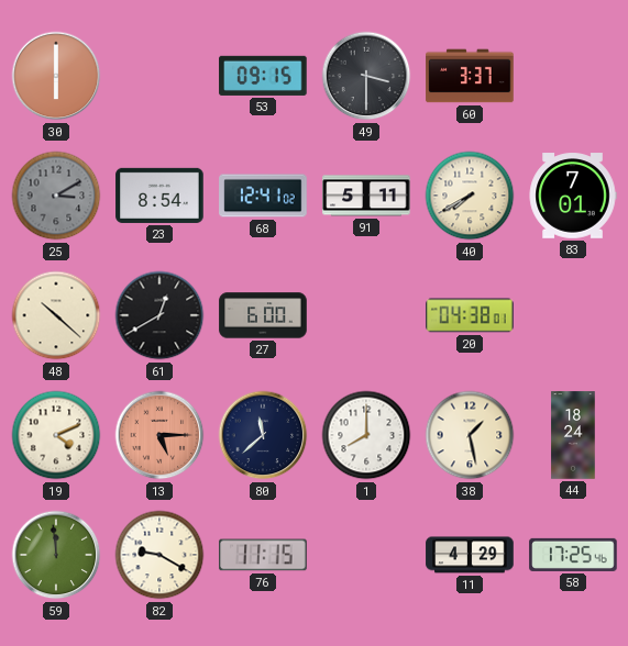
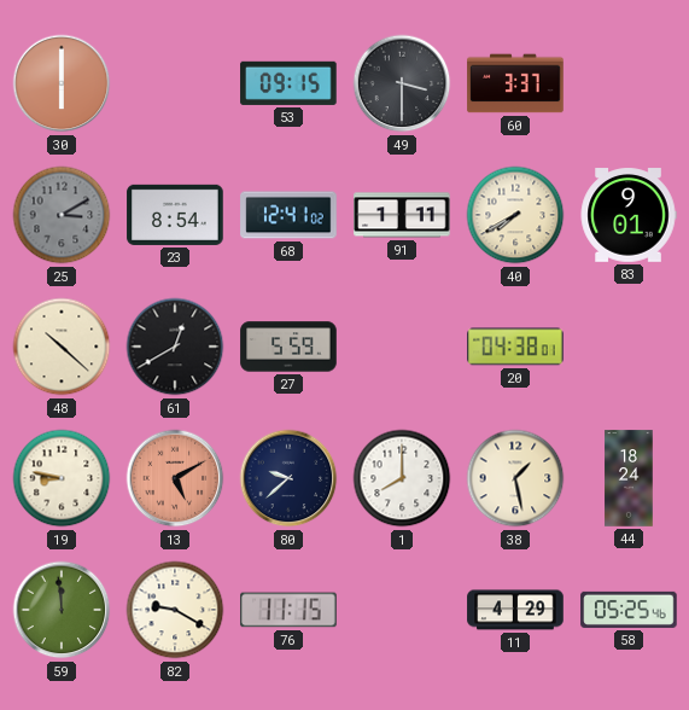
91: 5:11 -> 1:11 (402, 215)
83: 7:01 -> 9:01 (629, 215)
27: 6:00 -> 5:59 (288, 347)
19: 4:11 -> 8:47 (62, 478)
13: 5:15 -> 5:10 (175, 478)
80: 11:38 -> 9:38 (288, 478)
58: 17:25 -> 05:25 (629, 610)
